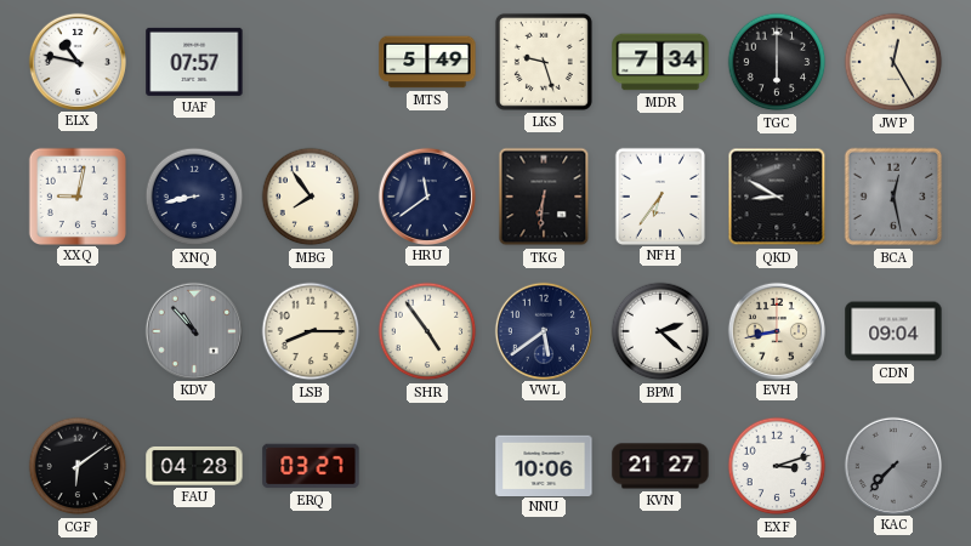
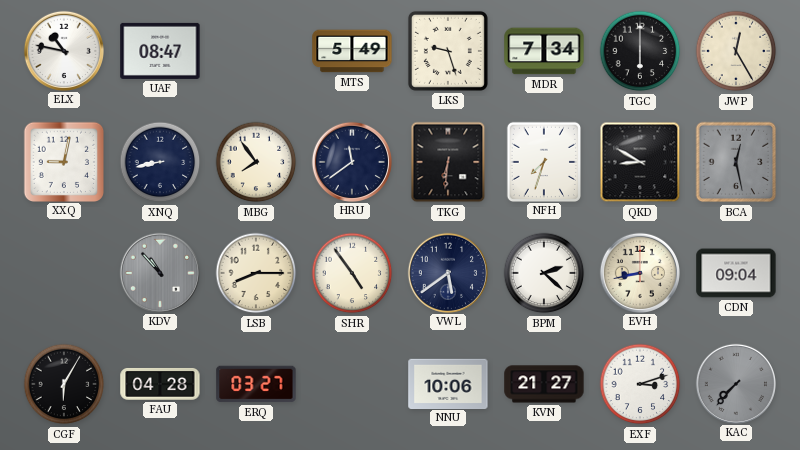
UAF: 07:57 -> 08:47 (160, 51)
NFH: 6:36 -> 7:33 (543, 161)
CGF: 6:09 -> 6:05 (64, 384)
